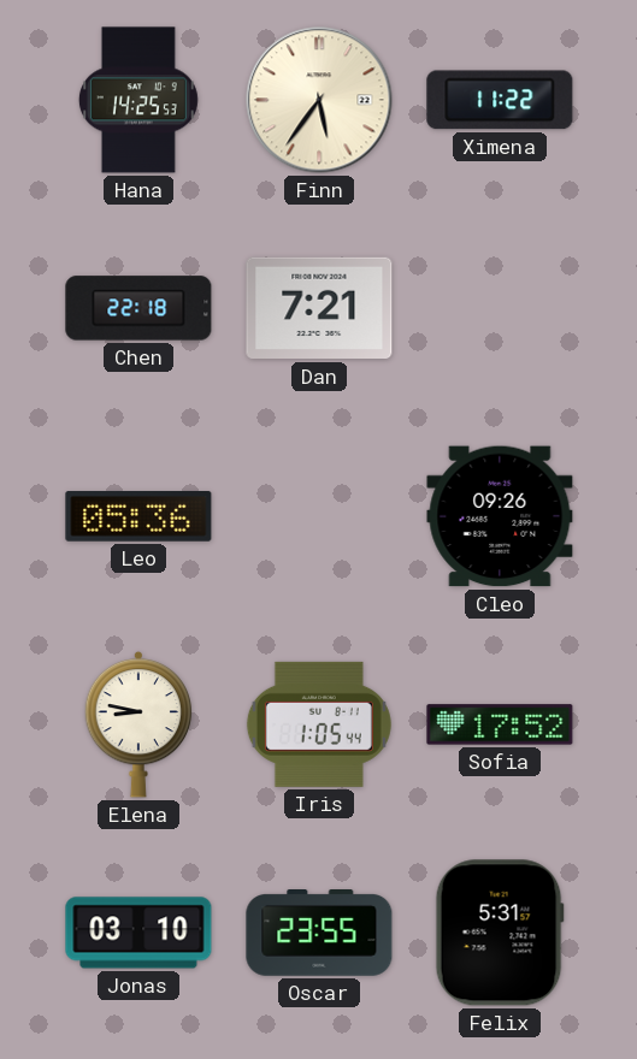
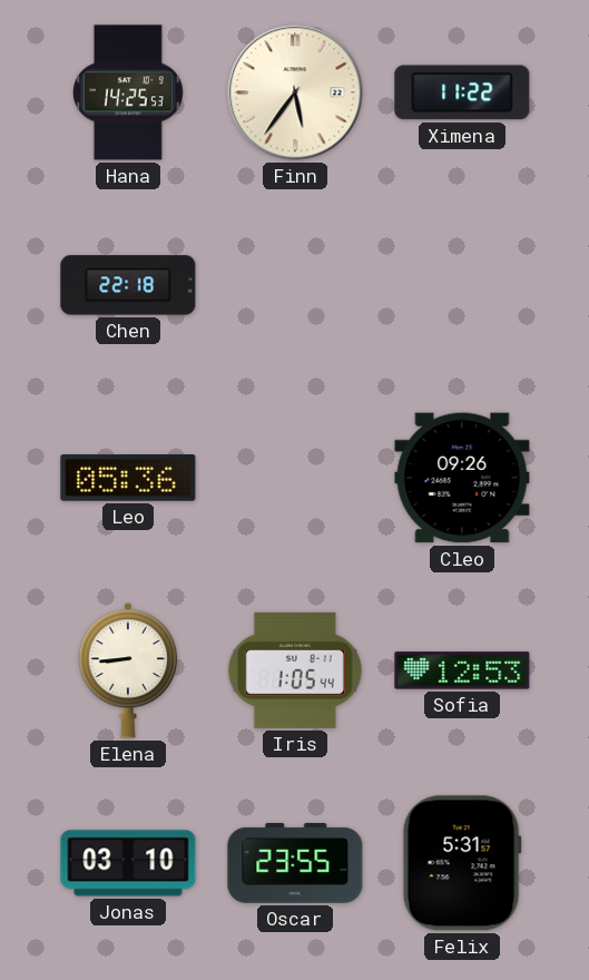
Dan: 7:21 -> none (319, 308)
Elena: 8:47 -> 8:44 (128, 670)
Sofia: 17:52 -> 12:53 (462, 670)
